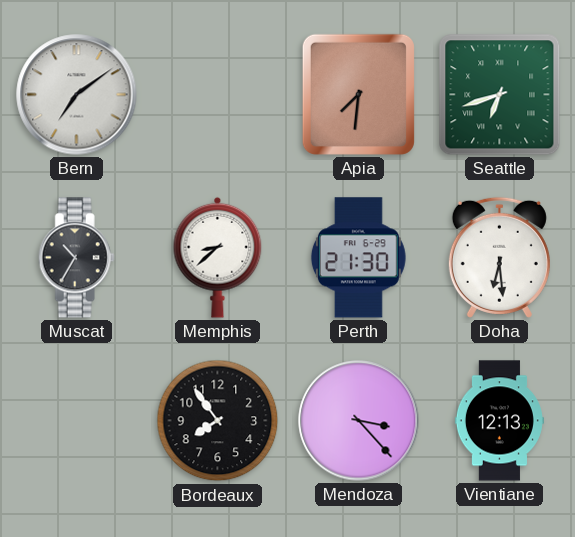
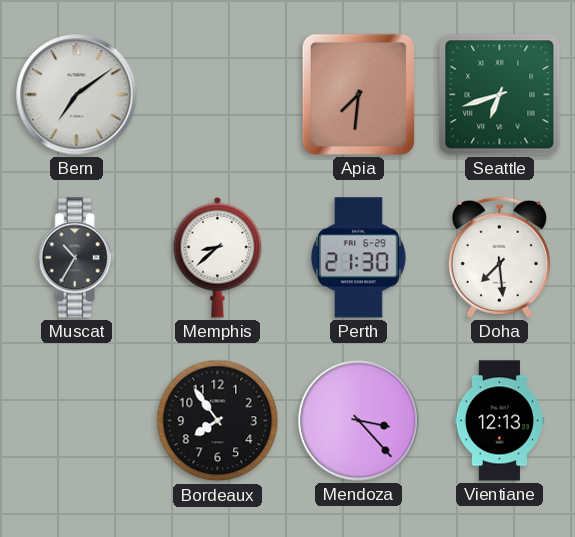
Doha: 6:29 -> 7:29 (499, 257)
